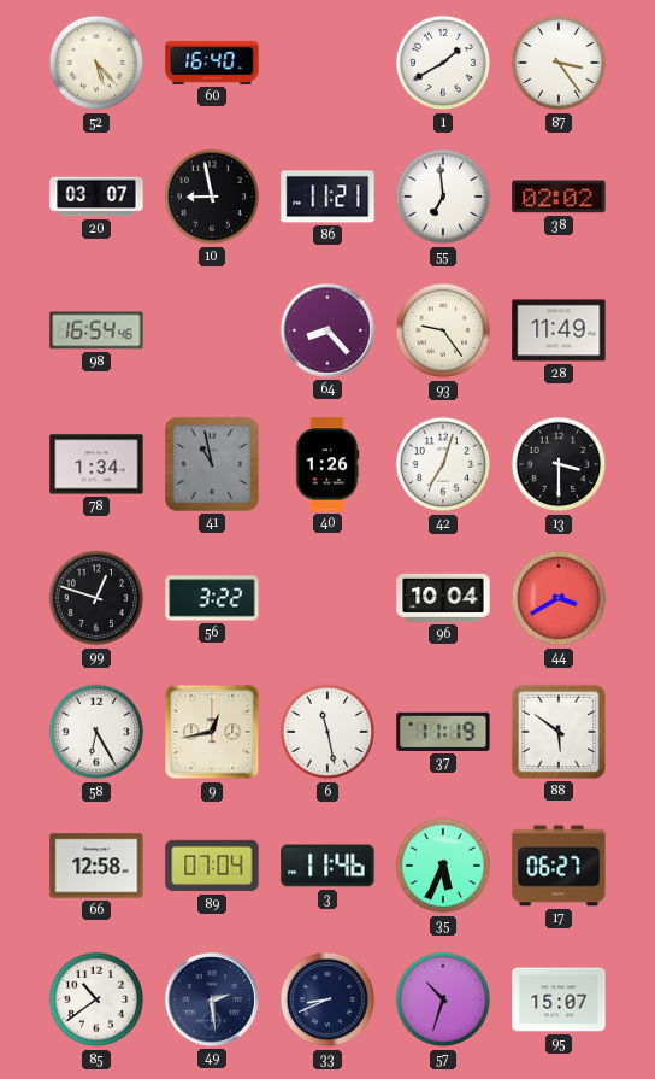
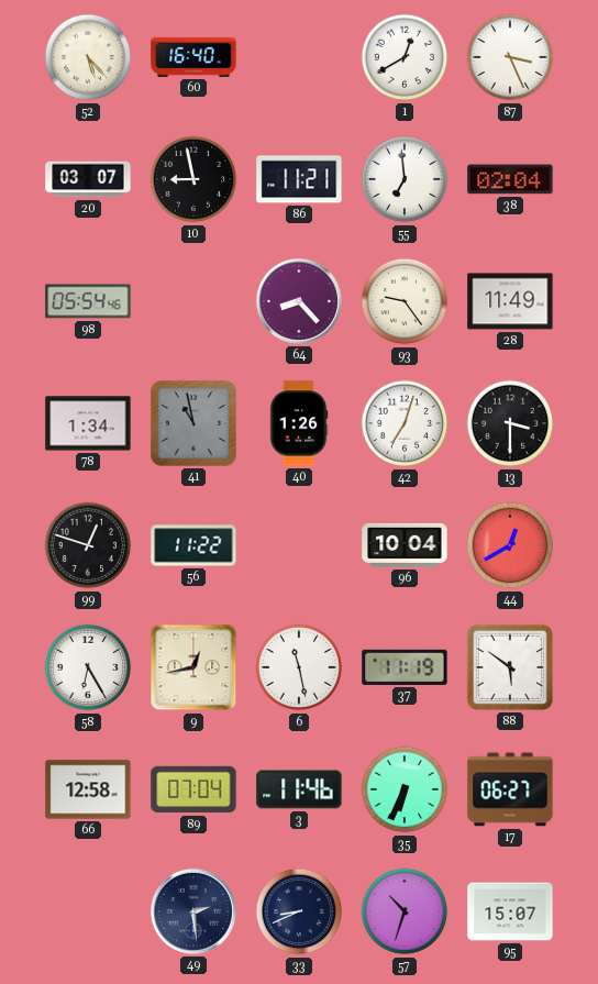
1: 1:40 -> 12:40 (405, 57)
87: 3:24 -> 3:26 (510, 57)
38: 02:02 -> 02:04 (510, 179)
98: 16:54 -> 05:54 (88, 301)
56: 3:22 -> 11:22 (193, 545)
44: 3:40 -> 12:40 (510, 545)
35: 5:34 -> 6:34 (405, 789)
85: 10:39 -> none (96, 999)
